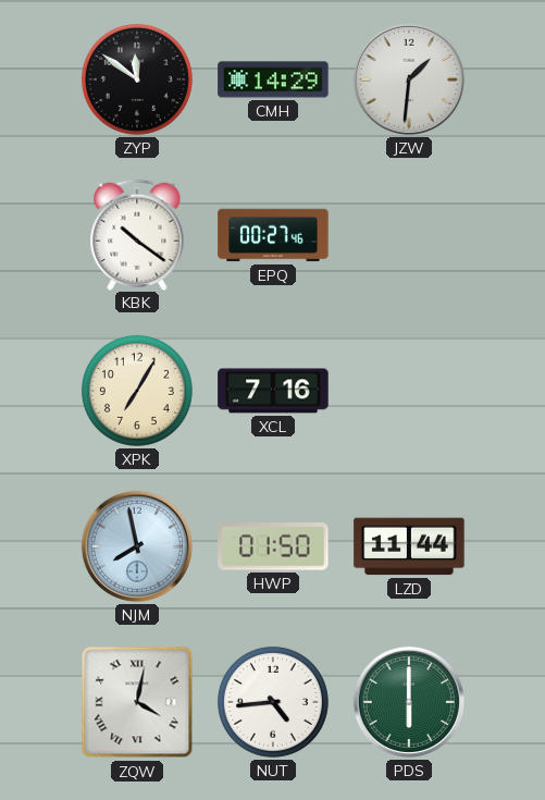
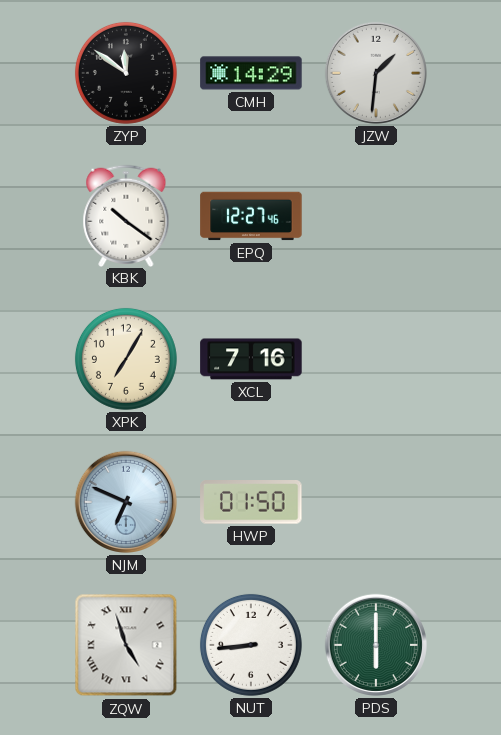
EPQ: 00:27 -> 12:27 (251, 216)
NJM: 7:58 -> 6:49 (126, 502)
LZD: 11:44 -> none (409, 546)
ZQW: 4:02 -> 4:57 (126, 645)
NUT: 4:44 -> 8:44 (251, 645)
